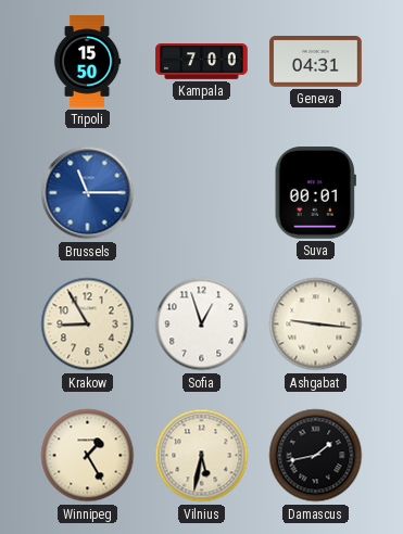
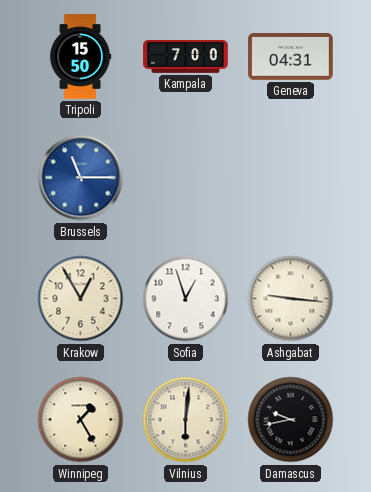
Suva: 00:01 -> none (315, 193)
Krakow: 8:55 -> 12:55 (81, 299)
Vilnius: 5:32 -> 6:01 (186, 420)
Damascus: 1:43 -> 9:43 (291, 420)
